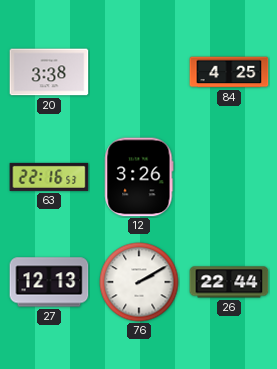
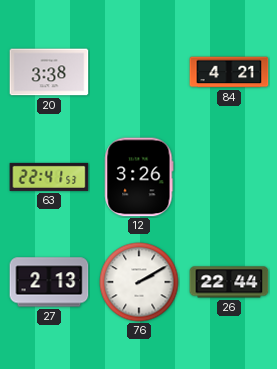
84: 4:25 -> 4:21 (229, 72)
63: 22:16 -> 22:41 (49, 177)
27: 12:13 -> 2:13 (49, 282)
